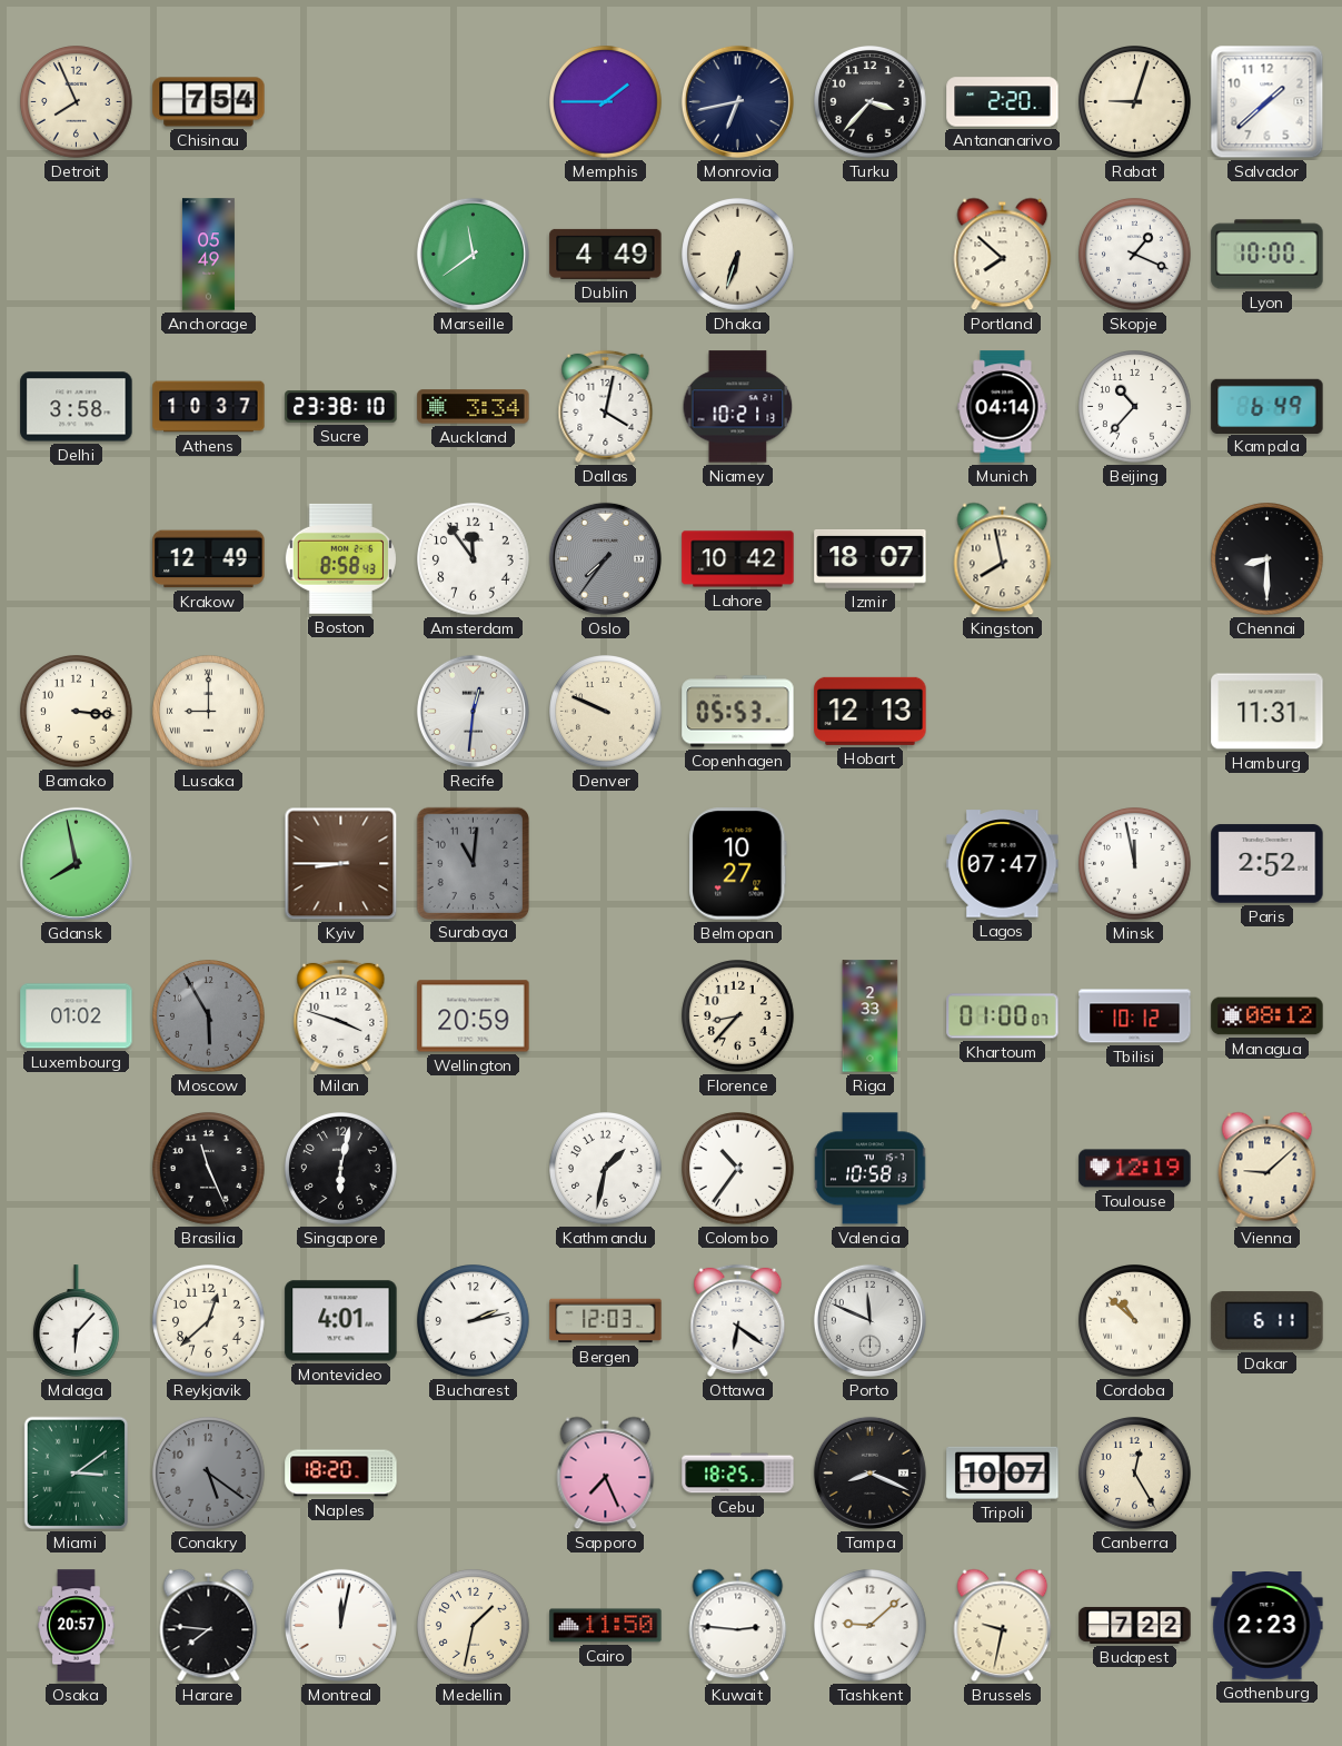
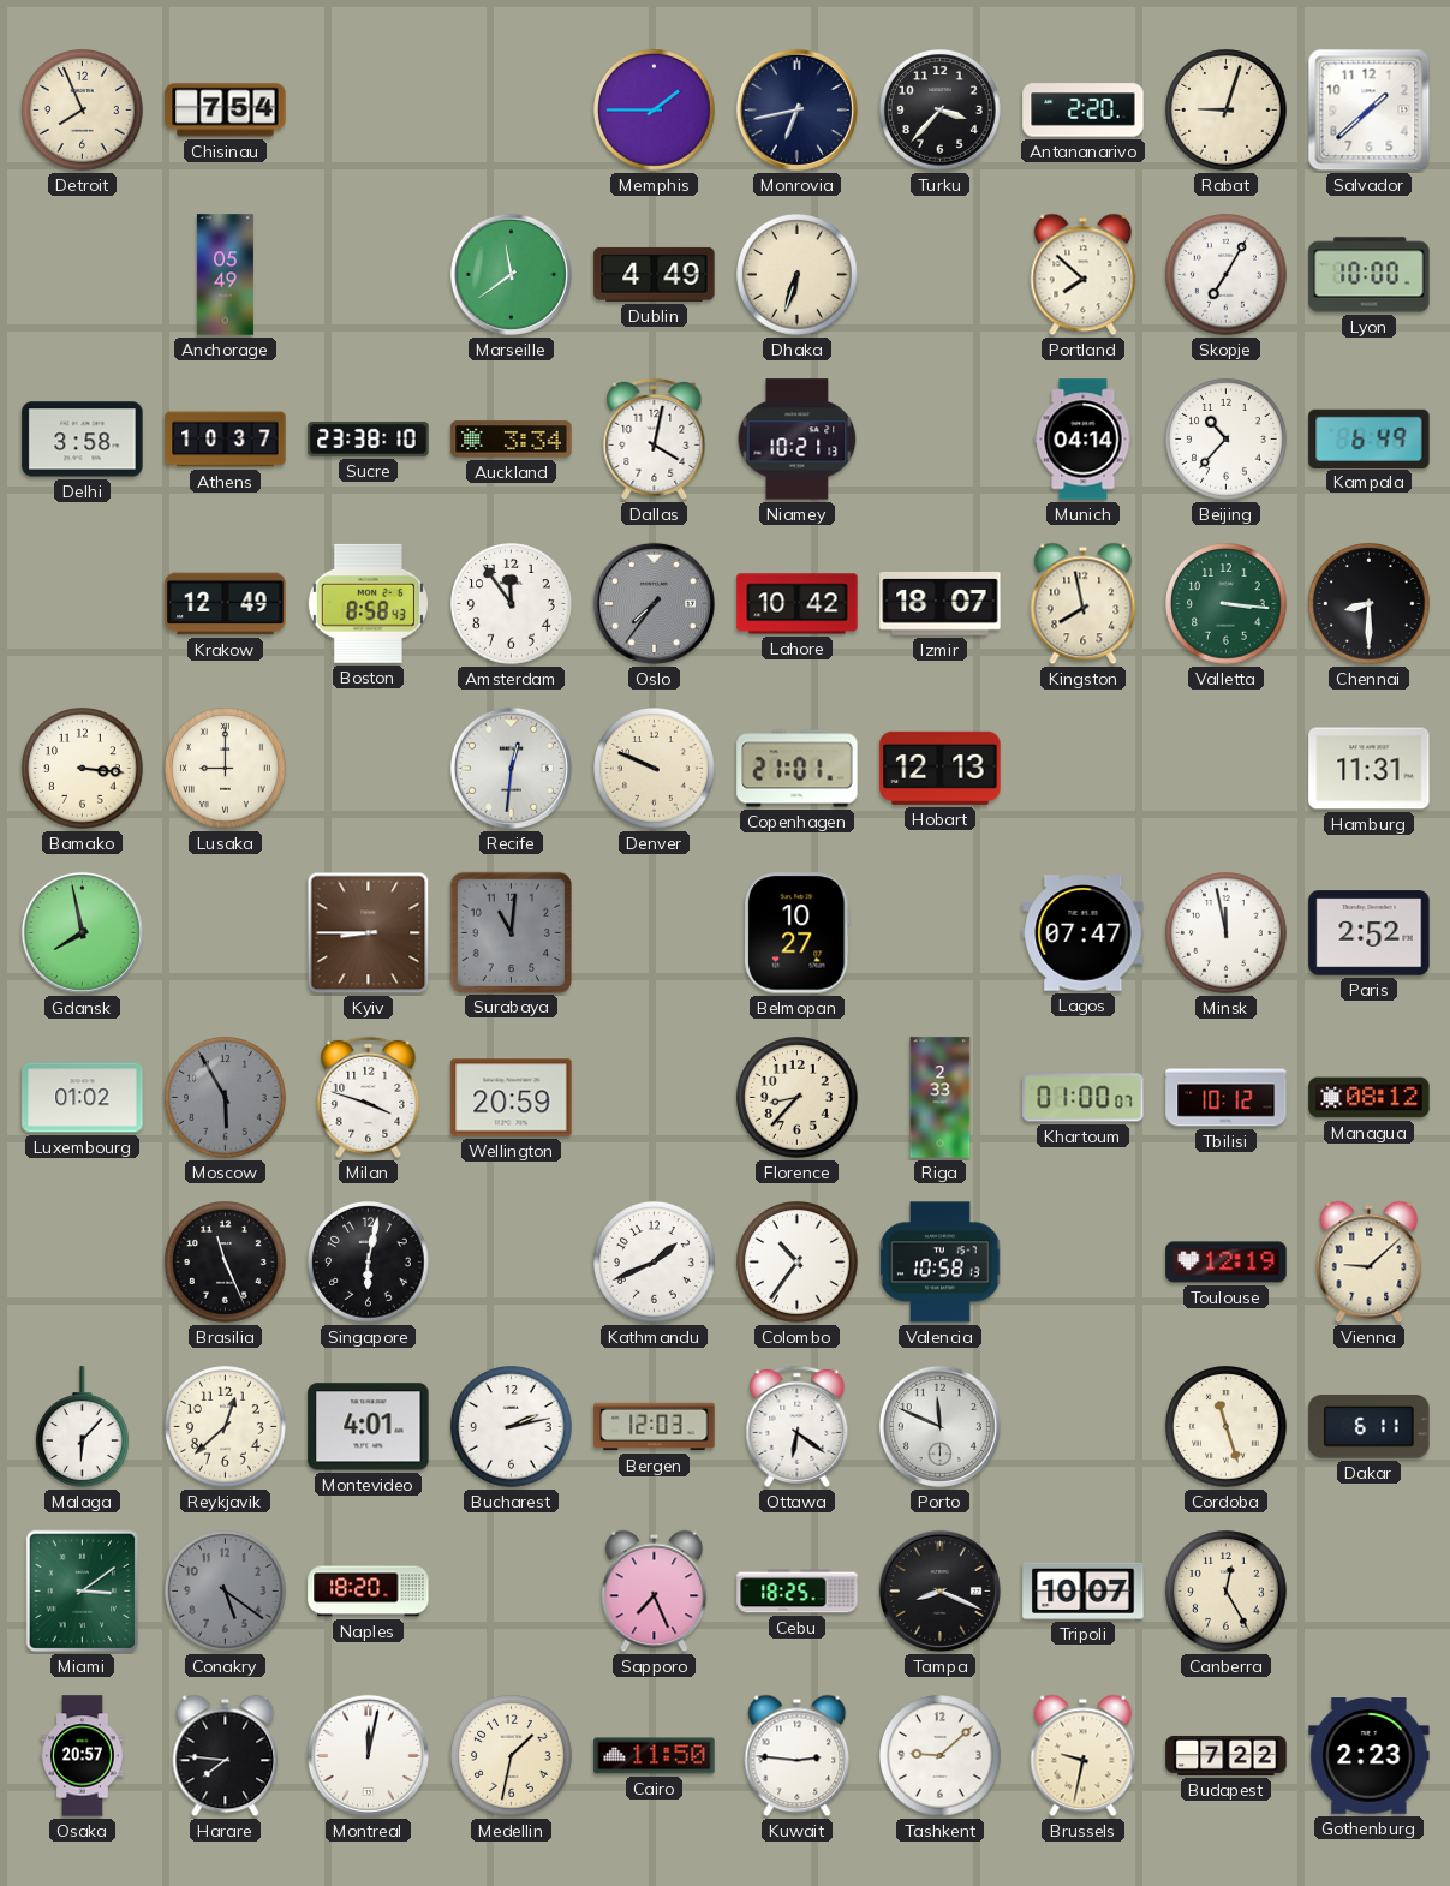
Skopje: 1:19 -> 7:05 (1227, 275)
Valletta: none -> 3:16 (1227, 604)
Copenhagen: 05:53 -> 21:01 (798, 769)
Kathmandu: 1:32 -> 1:41 (655, 1263)
Cordoba: 10:52 -> 11:27 (1227, 1427)
